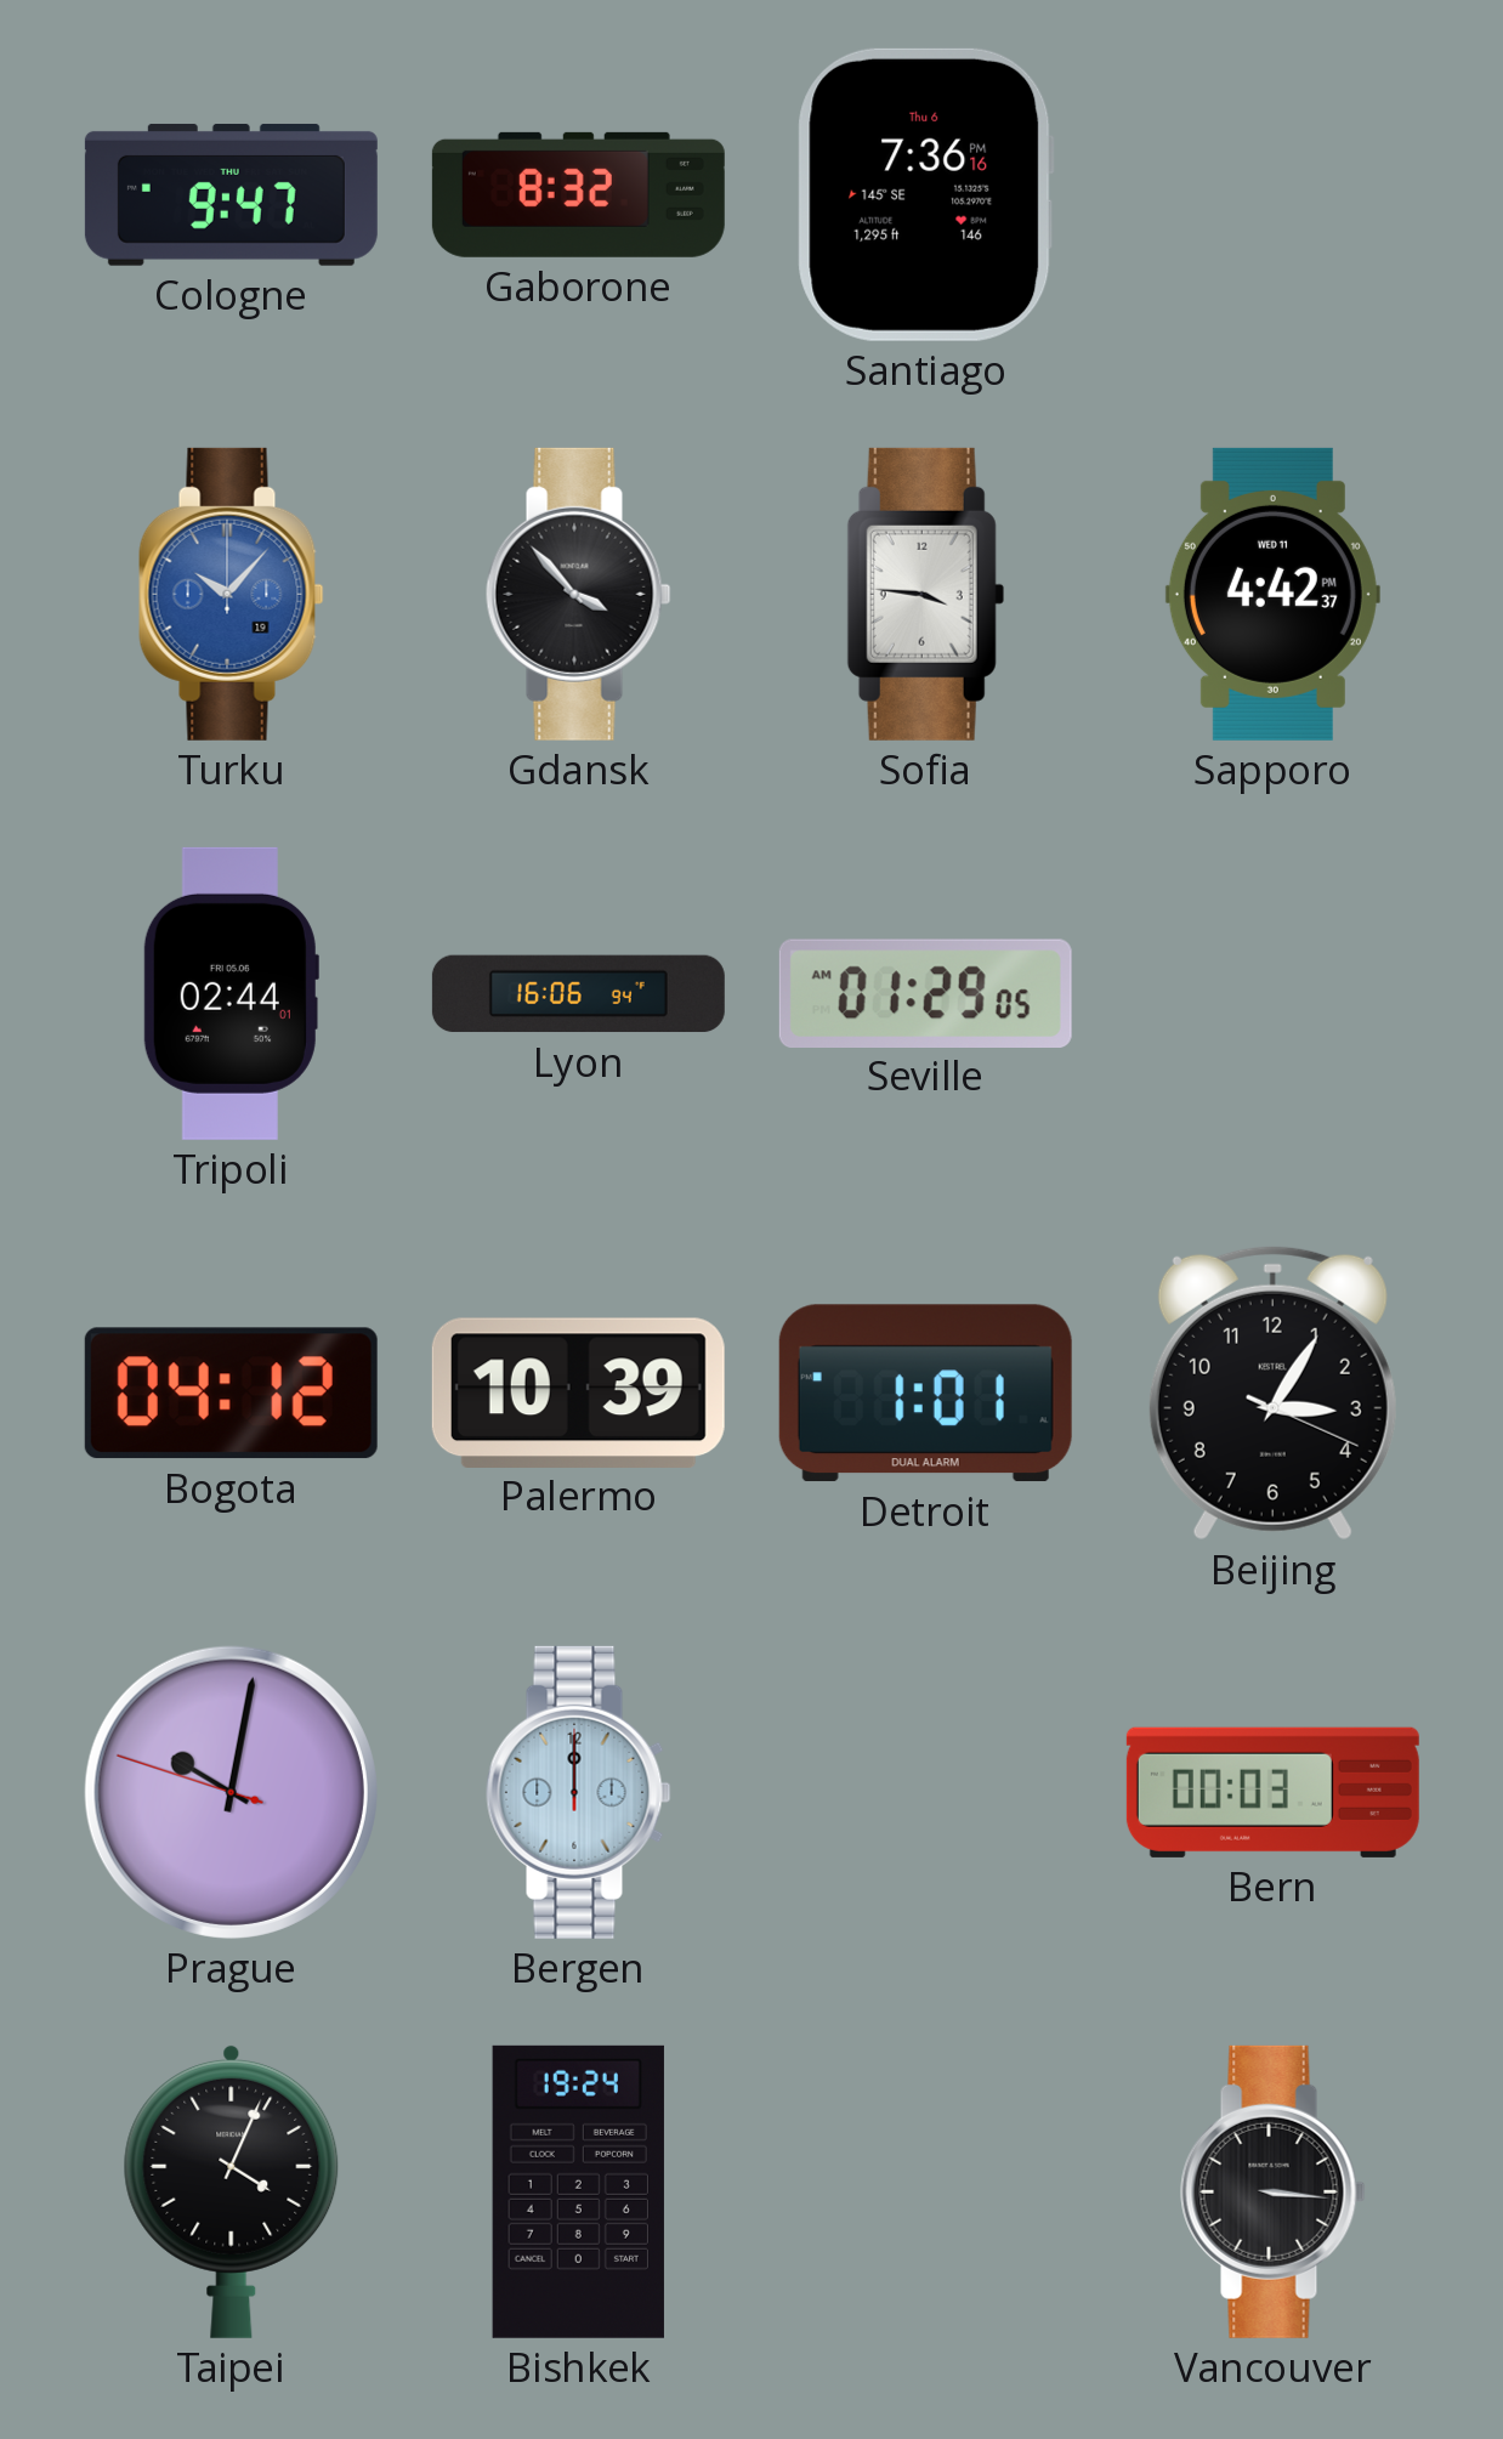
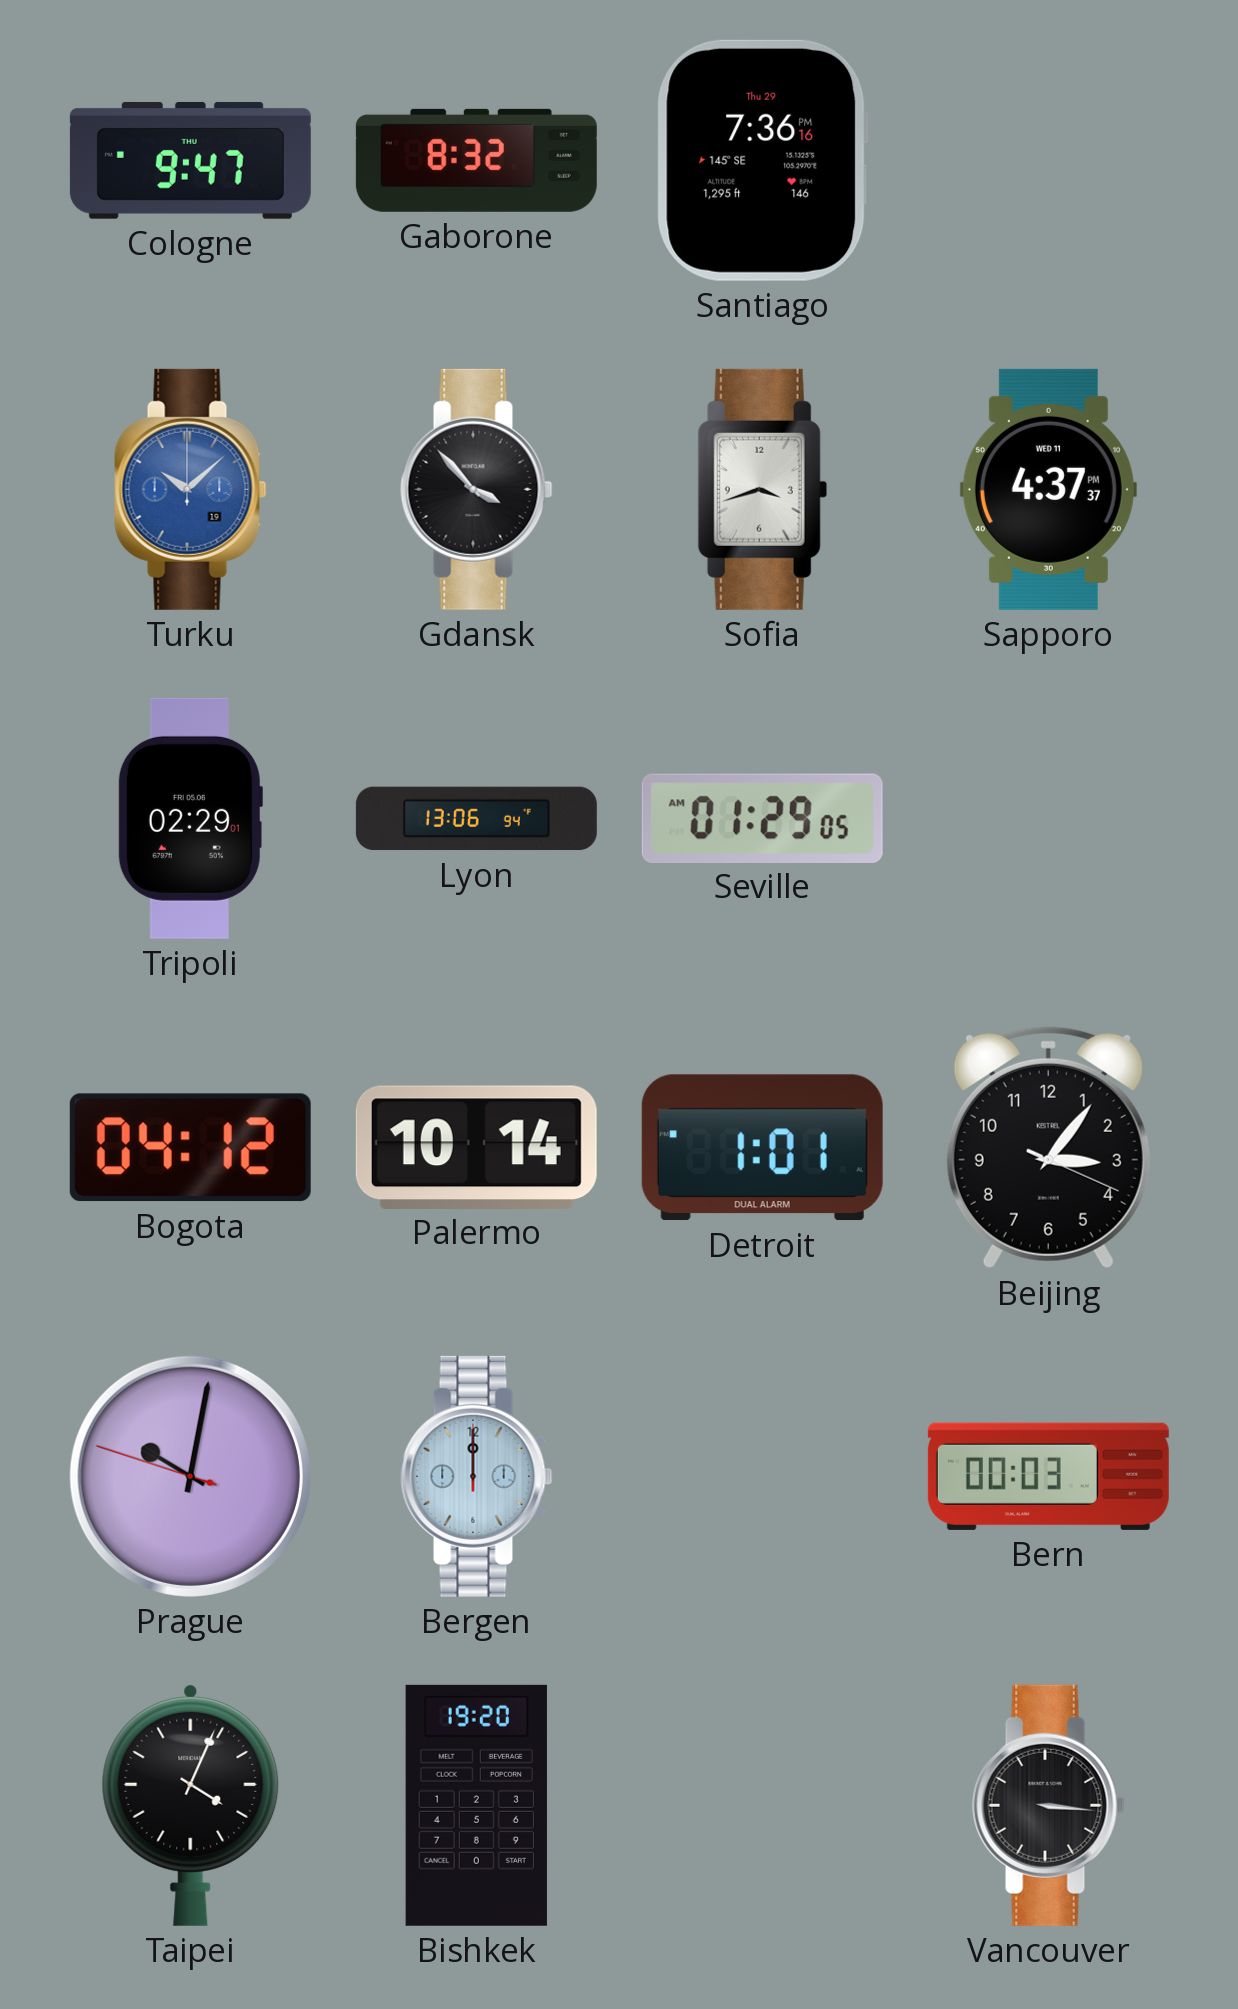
Santiago date: Thu 6 -> Thu 29 (762, 160)
Turku: 10:07 -> 10:08 (191, 489)
Sofia: 3:46 -> 3:42 (762, 489)
Sapporo: 4:42 -> 4:37 (1048, 489)
Tripoli: 02:44 -> 02:29 (190, 818)
Lyon: 16:06 -> 13:06 (476, 819)
Palermo: 10:39 -> 10:14 (476, 1147)
Beijing: 3:05 -> 3:06 (1048, 1147)
Bishkek: 19:24 -> 19:20 (476, 1805)
